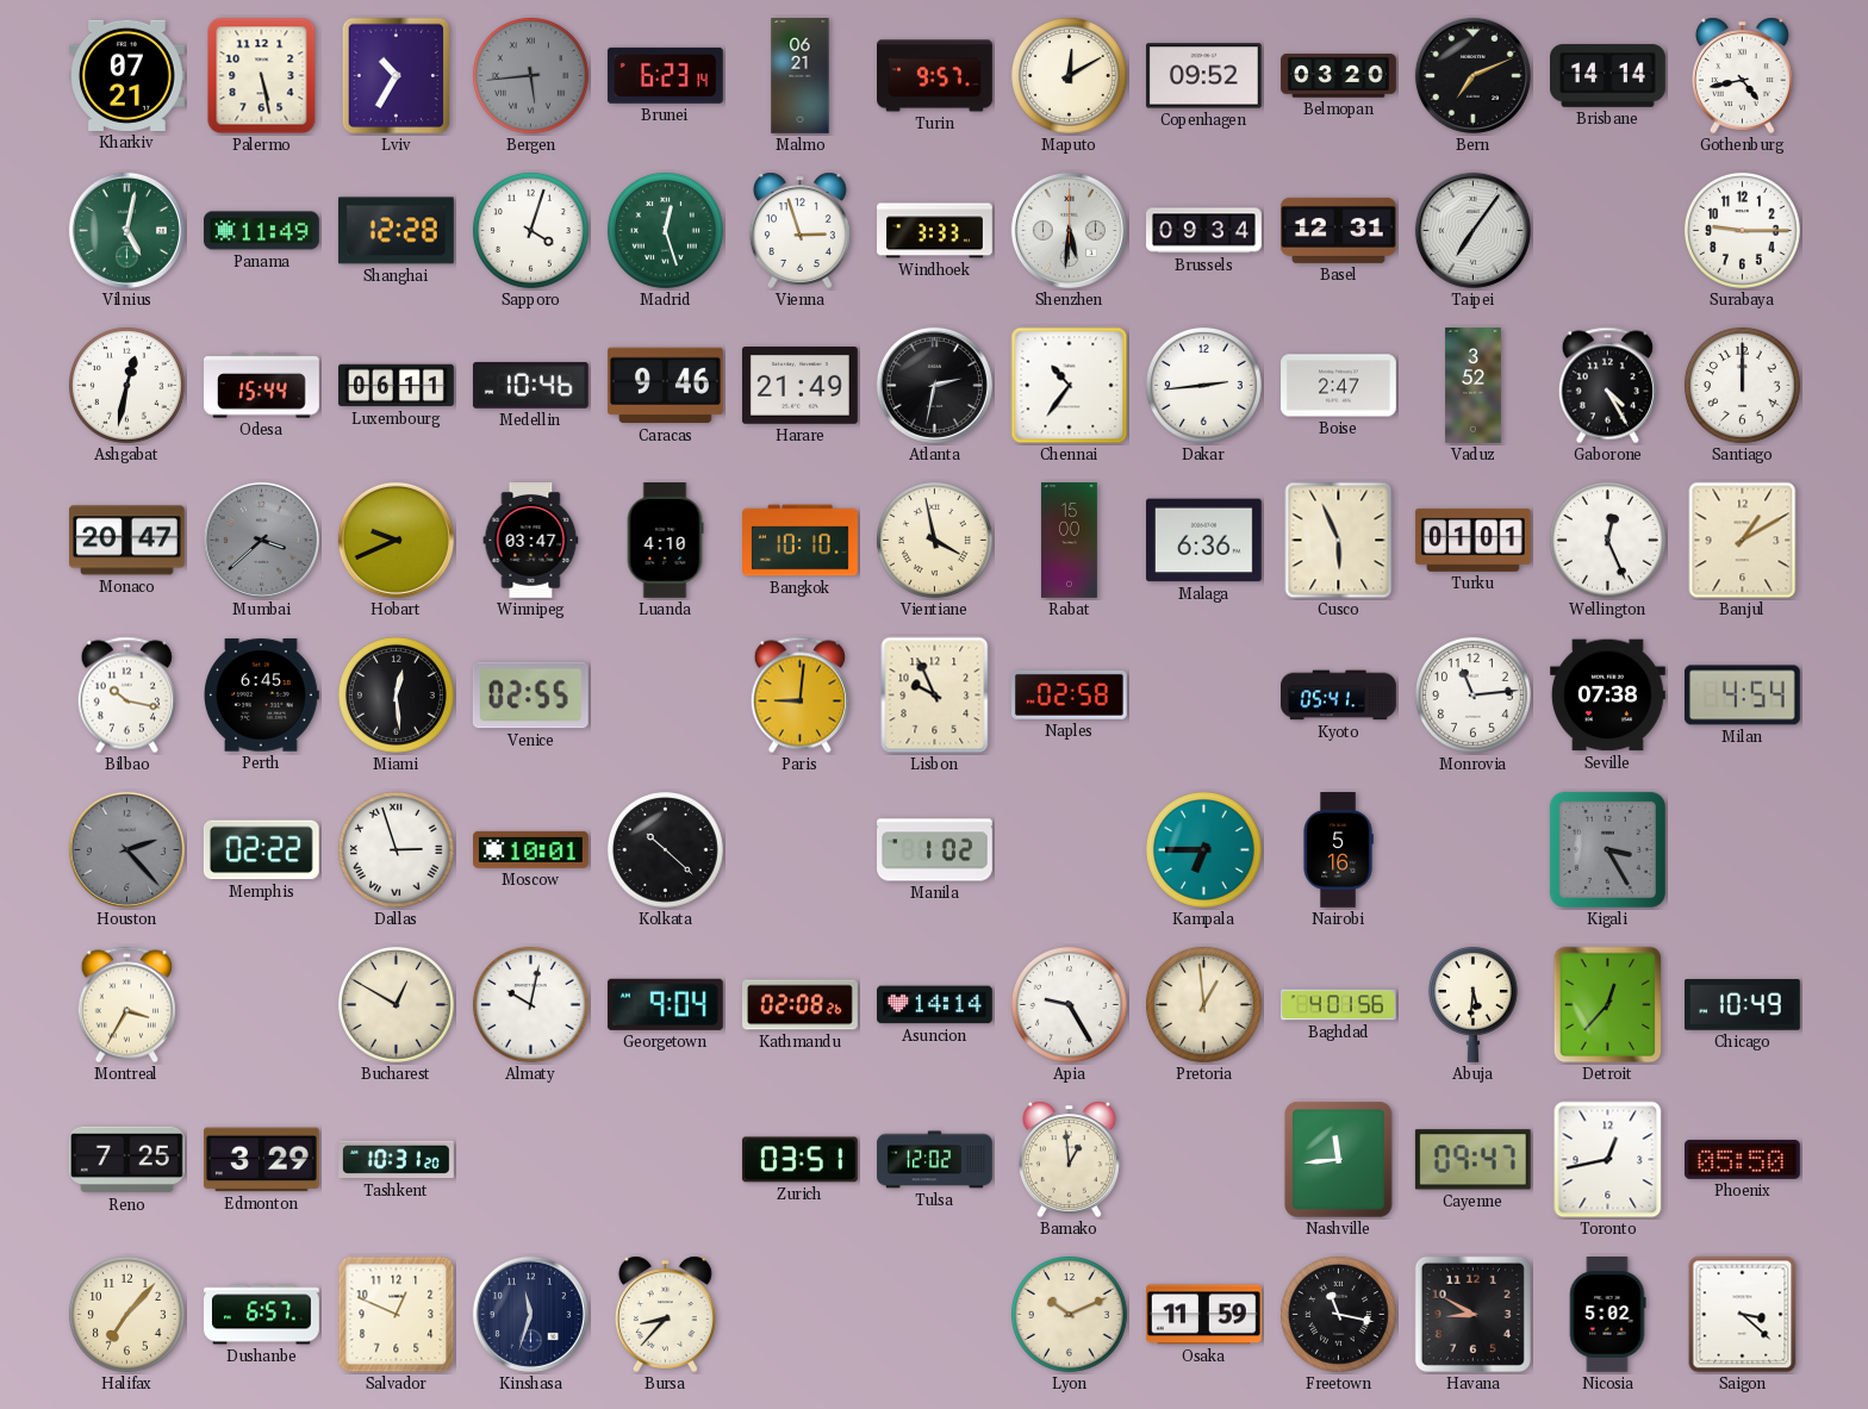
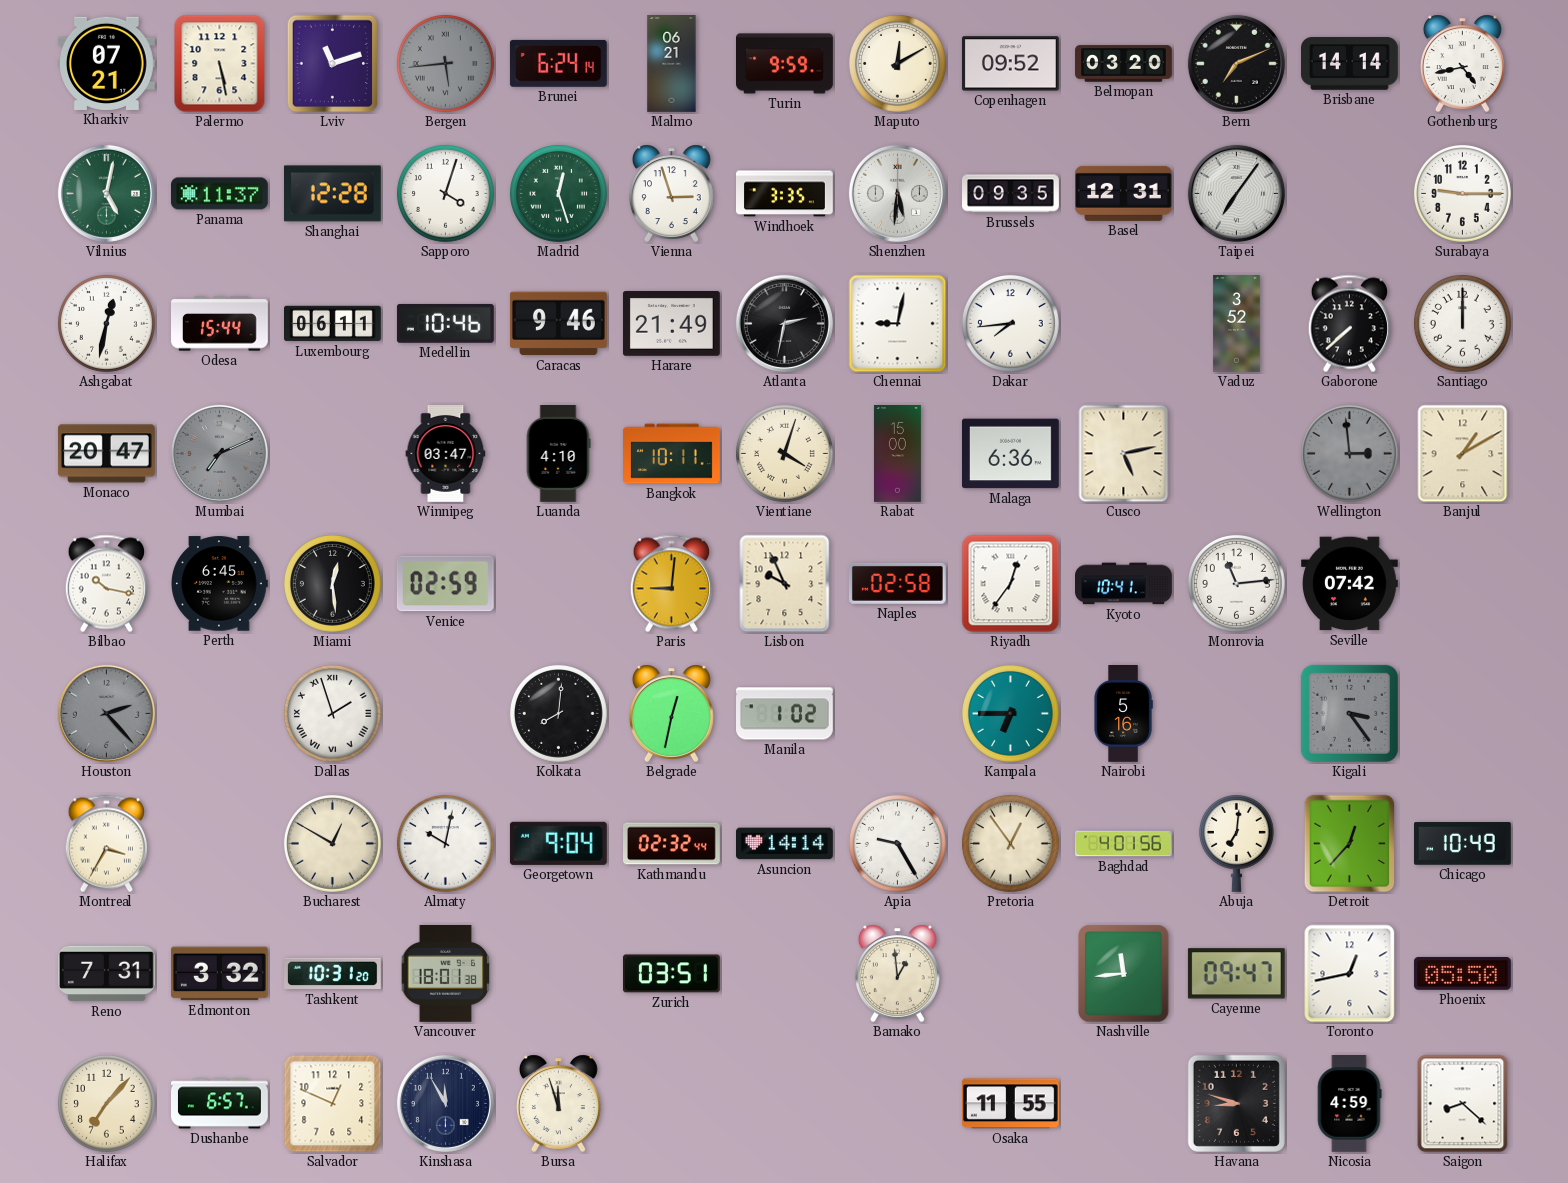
Lviv: 10:35 -> 11:12 (333, 64)
Brunei: 6:23 -> 6:24 (558, 63)
Turin: 9:57 -> 9:59 (785, 64)
Panama: 11:49 -> 11:37 (219, 194)
Windhoek: 3:33 -> 3:35 (785, 194)
Brussels: 09:34 -> 09:35 (1011, 194)
Chennai: 10:36 -> 9:02 (898, 324)
Dakar: 2:44 -> 7:44 (1010, 323)
Boise: 2:47 -> none (1339, 386)
Gaborone: 4:25 -> 7:38 (1349, 324)
Mumbai: 3:38 -> 7:11 (219, 453)
Hobart: 9:41 -> none (396, 540)
Bangkok: 10:10 -> 10:11 (672, 454)
Vientiane: 3:58 -> 4:03 (784, 453)
Cusco: 5:56 -> 5:13 (1124, 454)
Turku: 01:01 -> none (1472, 540)
Wellington: 12:26 -> 2:59 (1349, 453)
Wellington dial: white -> grey (1349, 453)
Venice: 02:55 -> 02:59 (445, 584)
Riyadh: none -> 12:36 (1011, 584)
Kyoto: 05:41 -> 10:41 (1124, 584)
Seville: 07:38 -> 07:42 (1350, 584)
Milan: 4:54 -> none (1742, 696)
Memphis: 02:22 -> none (261, 850)
Dallas: 2:57 -> 1:57 (332, 713)
Moscow: 10:01 -> none (531, 849)
Kolkata: 10:22 -> 8:01 (558, 713)
Belgrade: none -> 12:32 (671, 713)
Kigali: 3:25 -> 3:24 (1349, 713)
Kathmandu: 02:08 -> 02:32 (672, 844)
Pretoria: 12:59 -> 12:54 (1010, 843)
Abuja: 5:31 -> 7:01 (1236, 843)
Reno: 7:25 -> 7:31 (106, 974)
Edmonton: 3:29 -> 3:32 (219, 974)
Vancouver: none -> 18:01 (446, 973)
Tulsa: 12:02 -> none (935, 1160)
Kinshasa: 11:33 -> 11:55 (445, 1103)
Bursa: 8:37 -> 11:57 (558, 1103)
Lyon: 10:11 -> none (1069, 1314)
Osaka: 11:59 -> 11:55 (1010, 1104)
Freetown: 11:17 -> none (1338, 1314)
Havana: 8:50 -> 8:48 (1236, 1103)
Nicosia: 5:02 -> 4:59 (1349, 1104)
Saigon: 3:22 -> 8:22 (1463, 1104)
